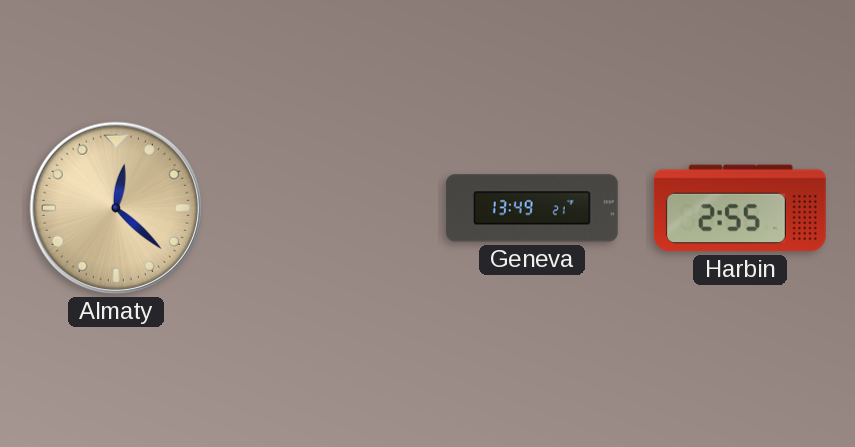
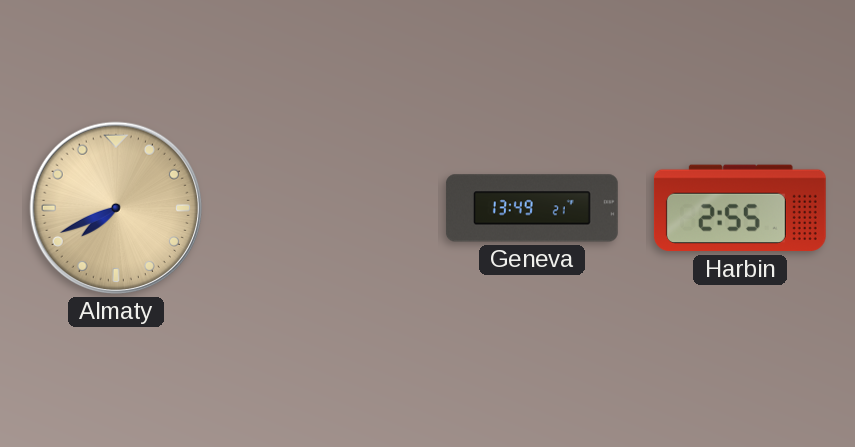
Almaty: 12:22 -> 7:41 (116, 208)
